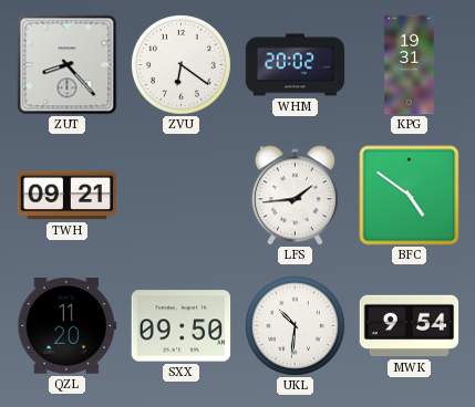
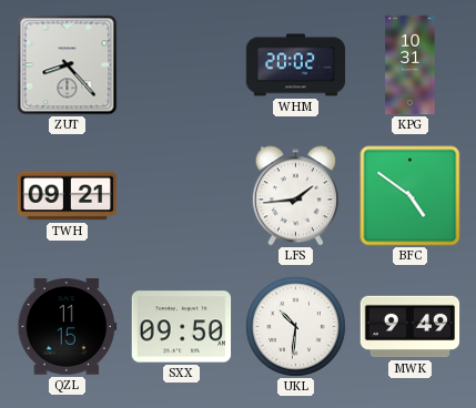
ZVU: 6:21 -> none (182, 65)
KPG: 19:31 -> 10:31 (411, 65)
QZL: 11:20 -> 11:15 (68, 327)
MWK: 9:54 -> 9:49 (411, 327)
